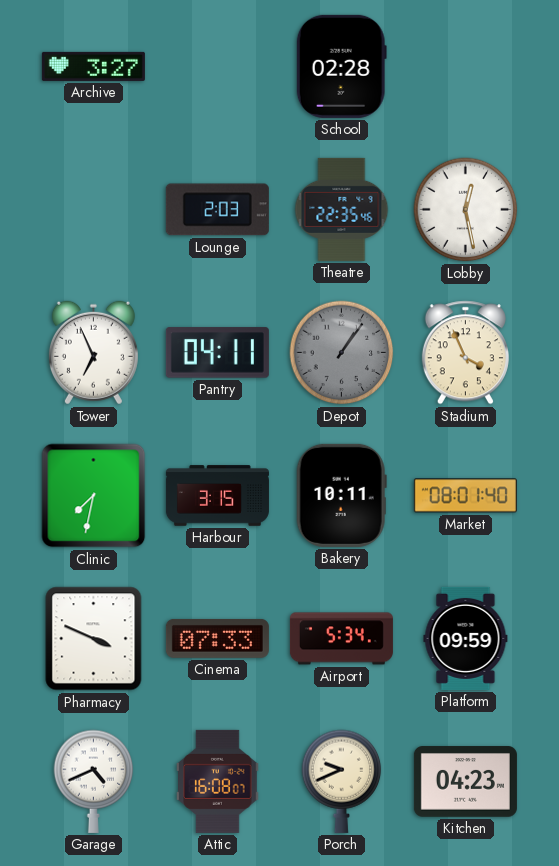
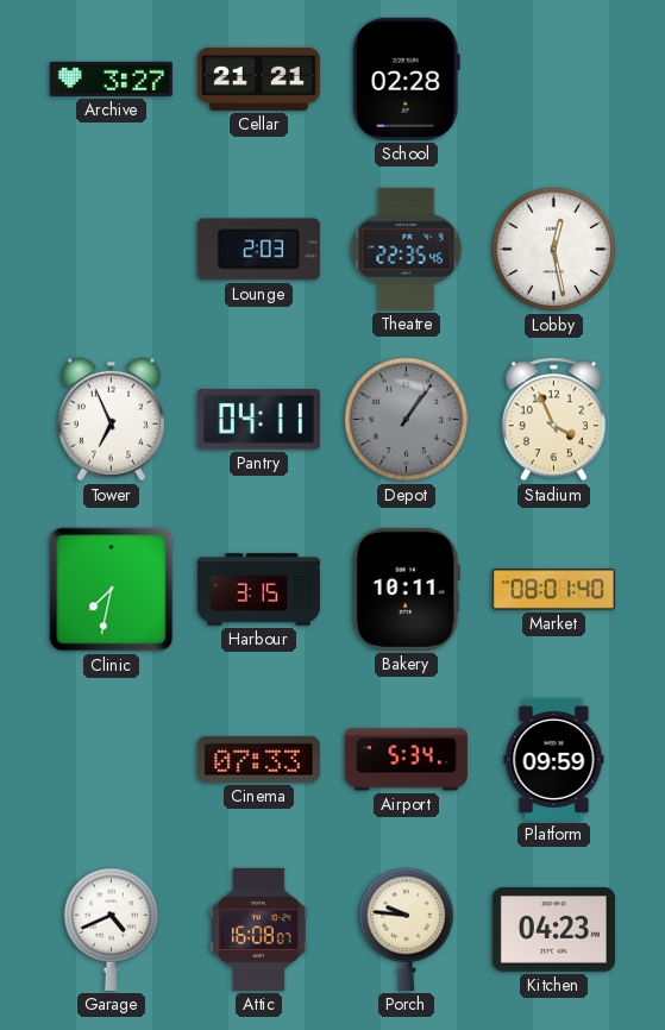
Cellar: none -> 21:21 (258, 78)
Pharmacy: 3:49 -> none (94, 639)
Porch: 9:41 -> 9:46 (407, 929)
